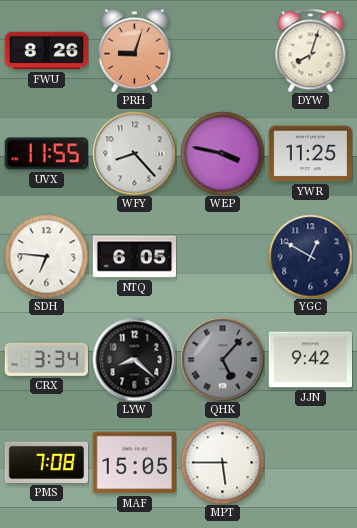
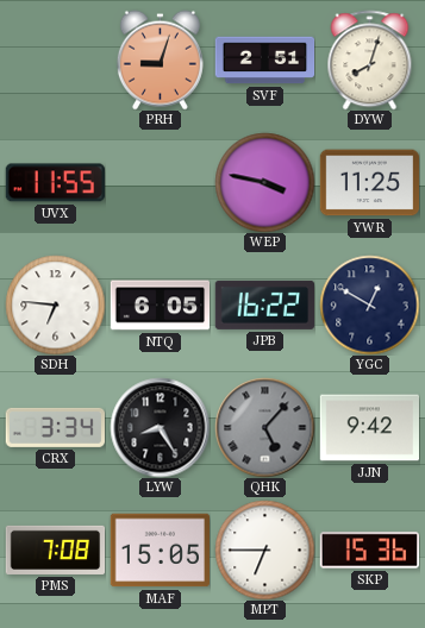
FWU: 8:26 -> none (46, 51)
SVF: none -> 2:51 (264, 61)
WFY: 8:23 -> none (134, 153)
JPB: none -> 16:22 (264, 304)
LYW: 8:22 -> 8:25 (160, 427)
MPT: 5:45 -> 6:45 (264, 549)
SKP: none -> 15:36 (369, 551)
